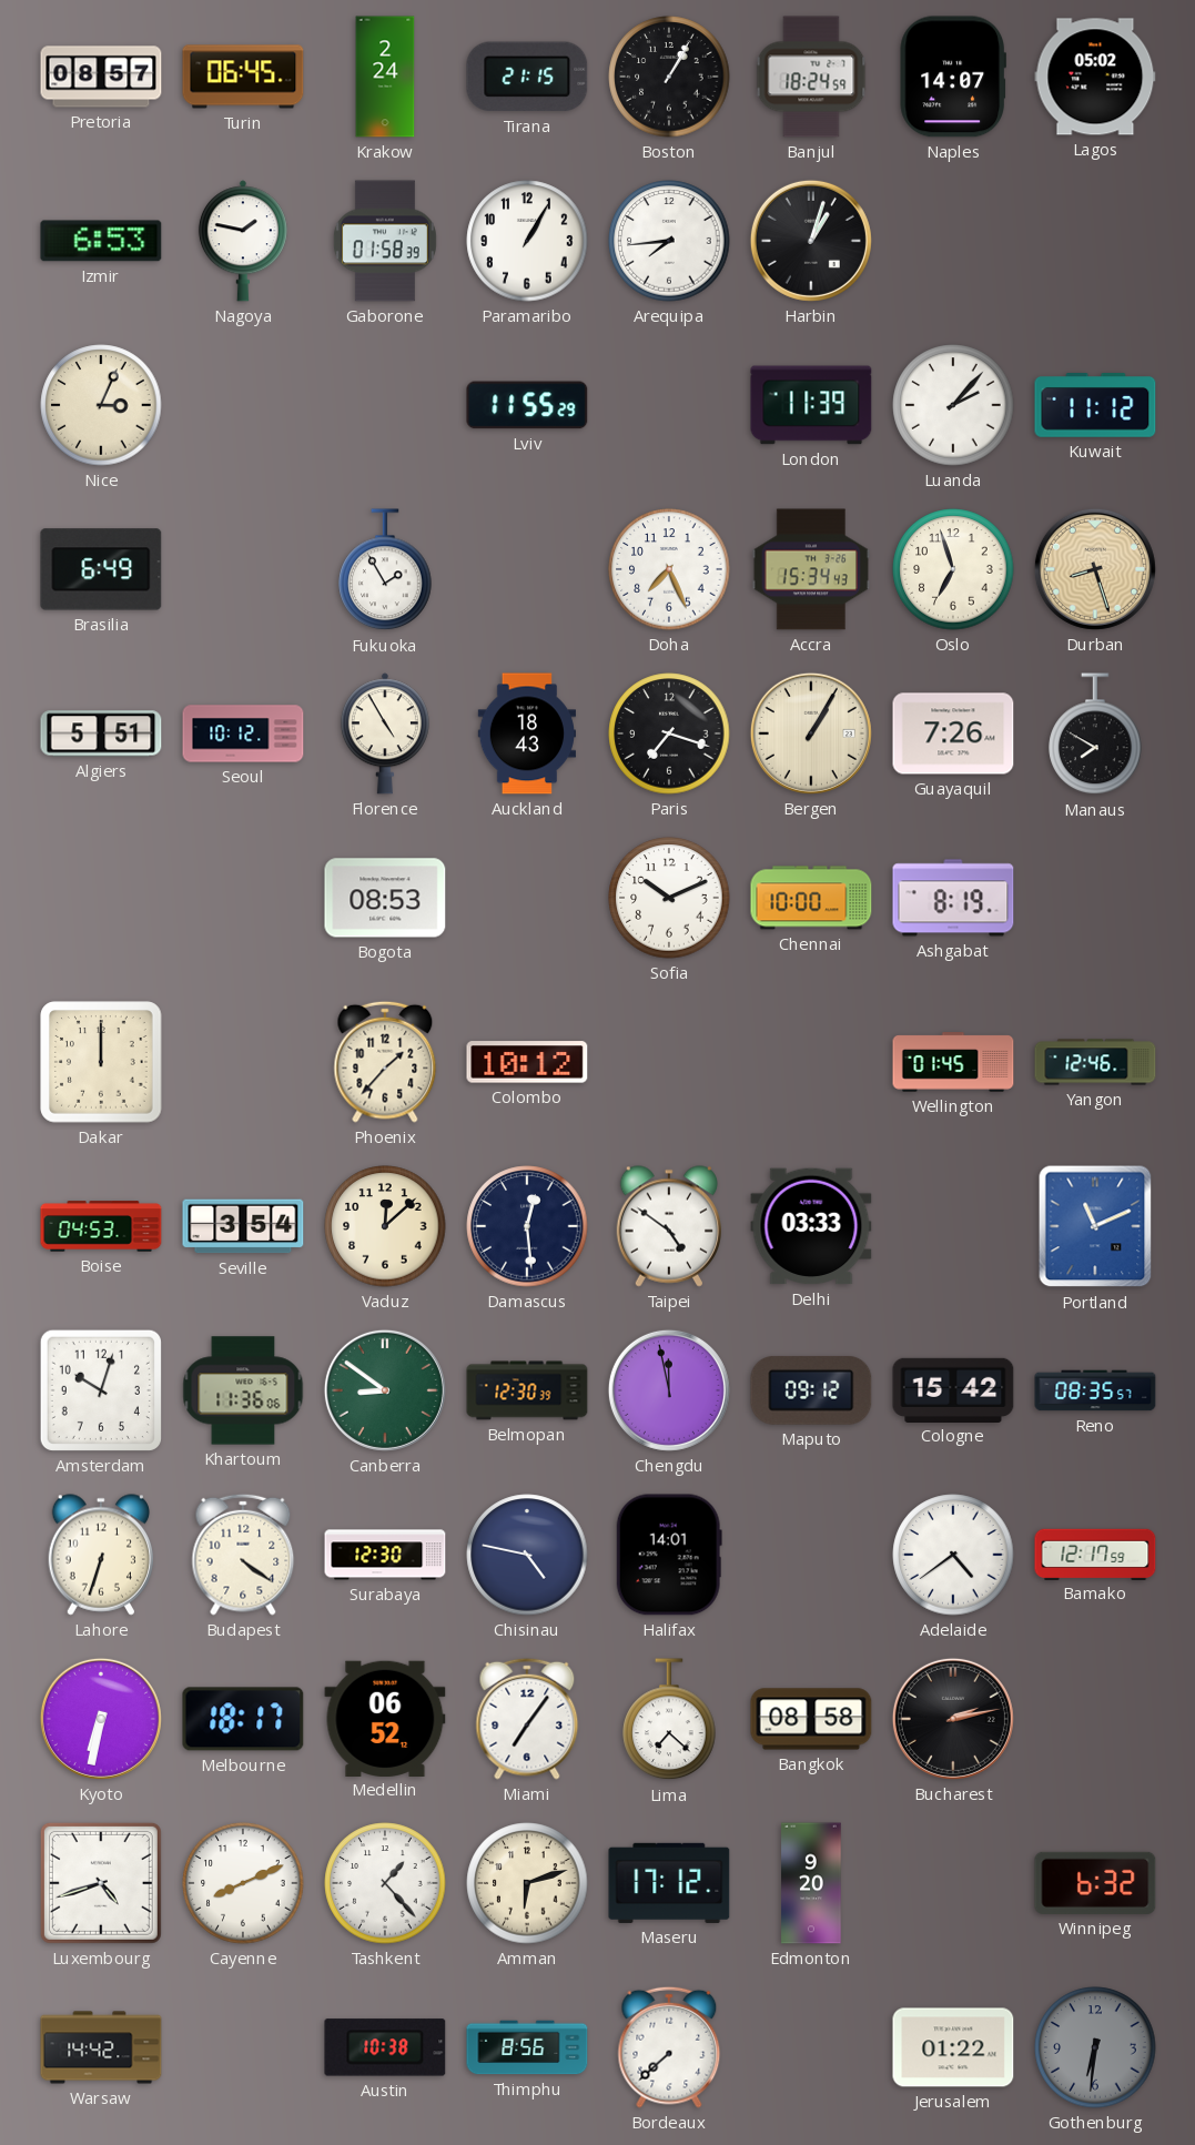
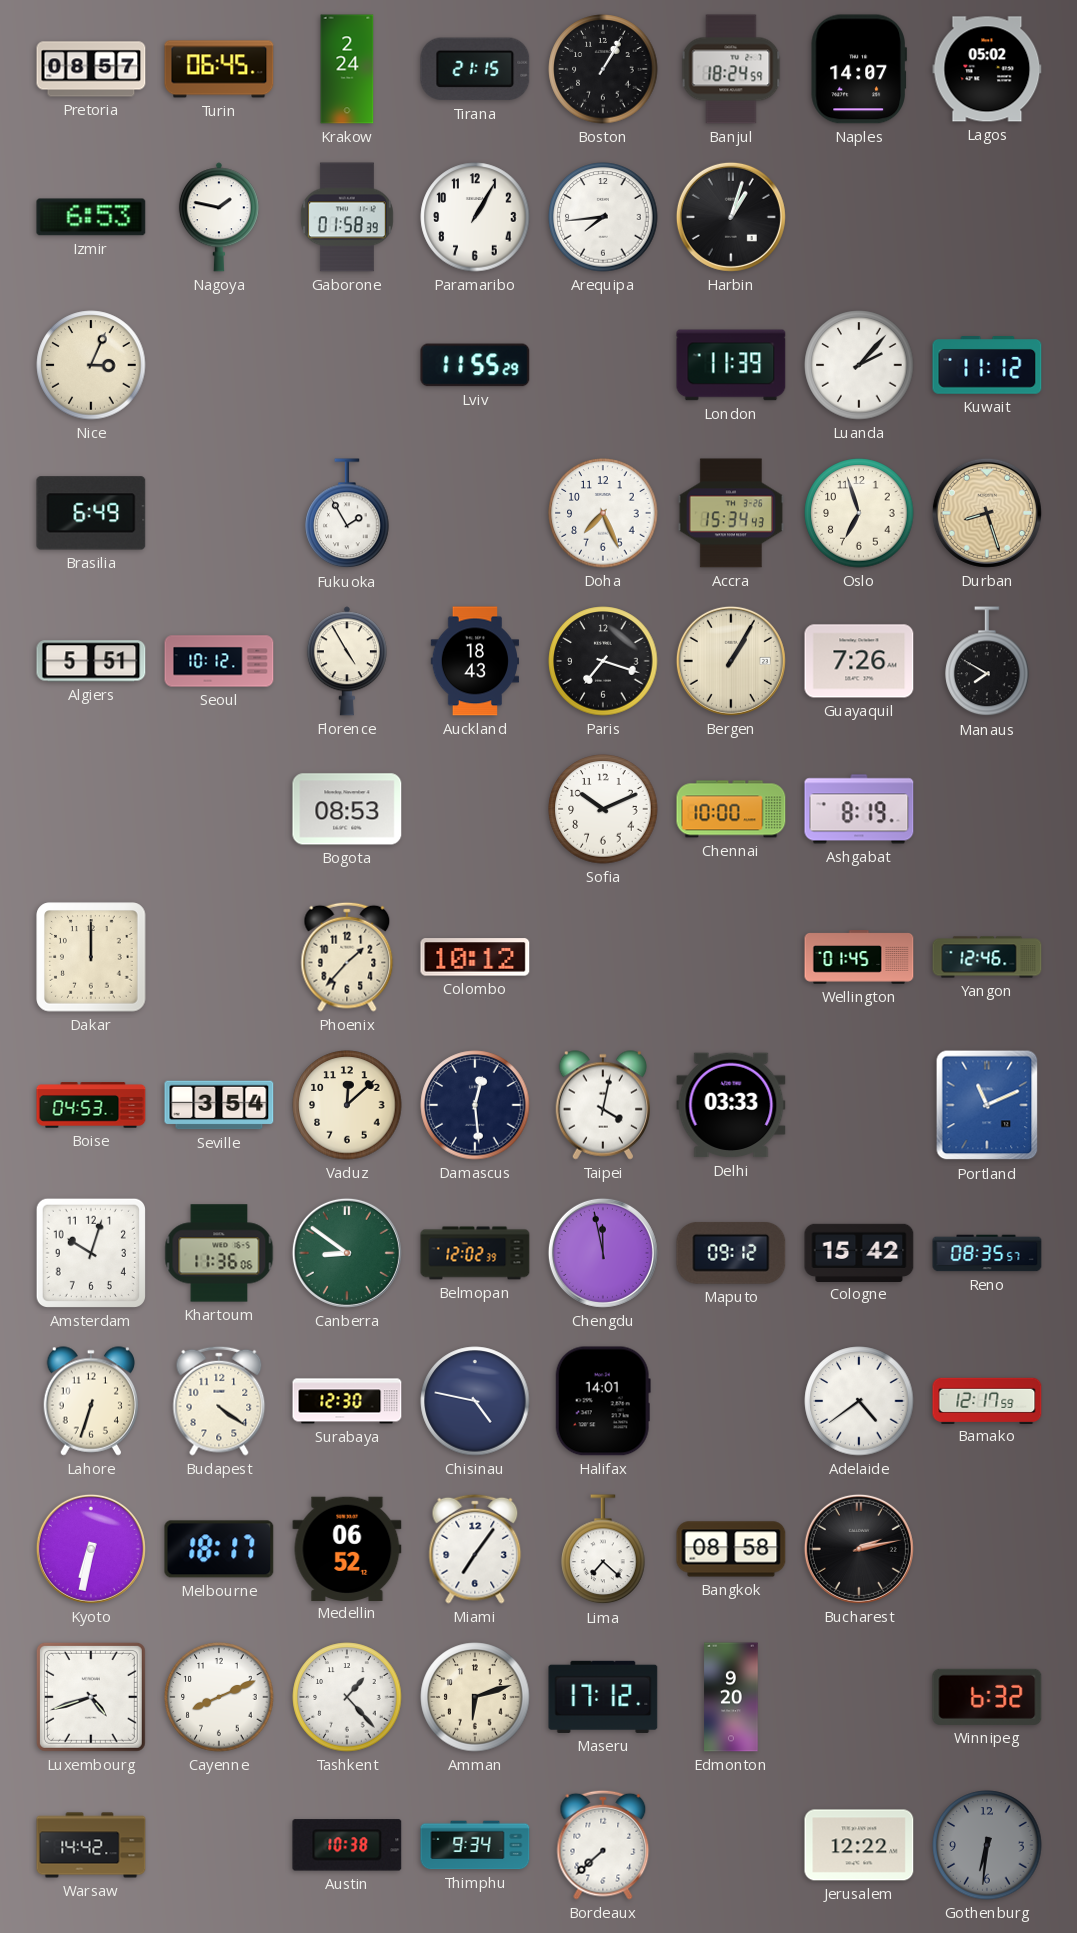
Taipei: 4:51 -> 4:02 (602, 1105)
Belmopan: 12:30 -> 12:02 (475, 1253)
Thimphu: 8:56 -> 9:34 (475, 1845)
Jerusalem: 01:22 -> 12:22 (859, 1845)
